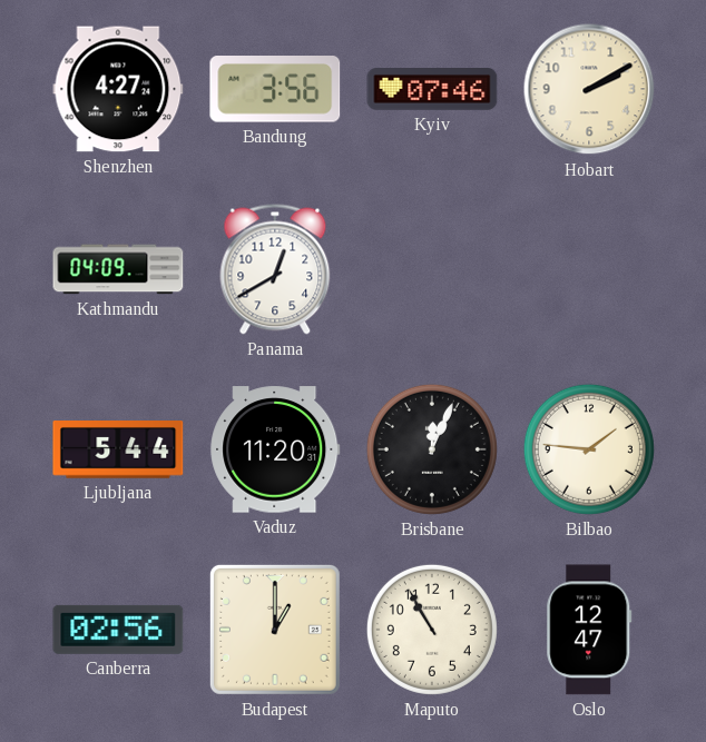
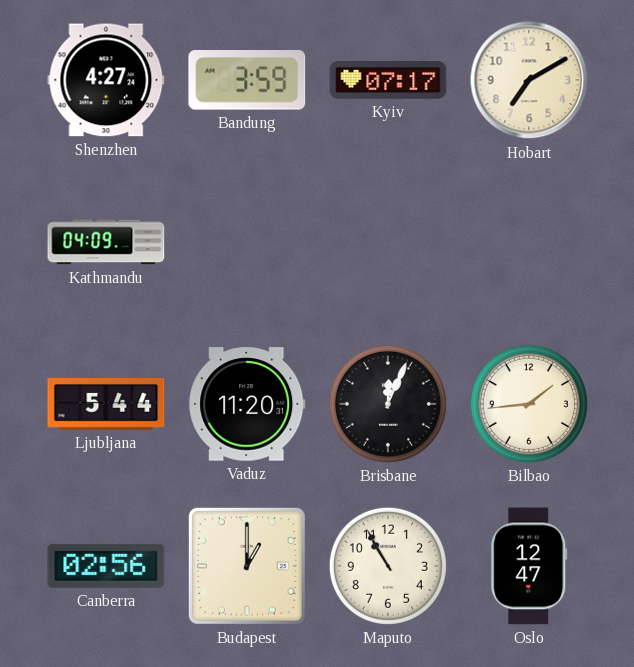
Bandung: 3:56 -> 3:59 (247, 81)
Kyiv: 07:46 -> 07:17 (388, 81)
Hobart: 2:10 -> 7:10 (529, 80)
Panama: 12:40 -> none (275, 269)
Bilbao: 1:46 -> 1:44 (529, 404)
